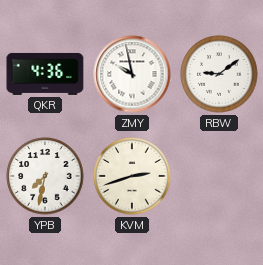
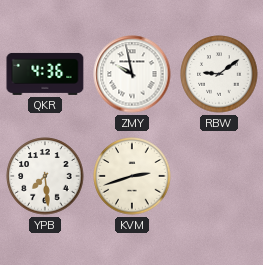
YPB: 7:32 -> 7:29 (45, 176)
